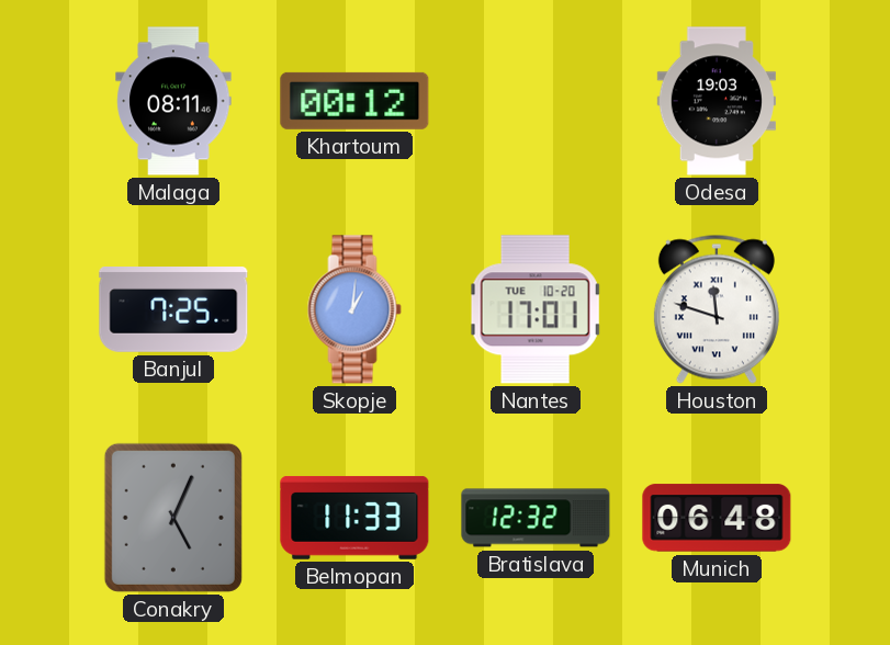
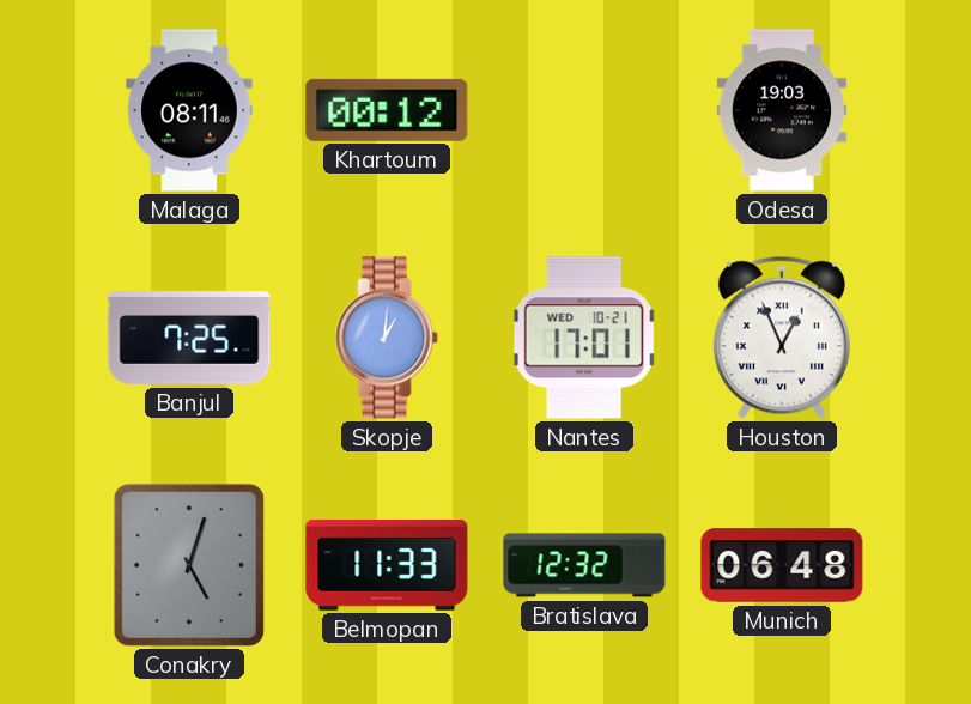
Nantes date: TUE 10-20 -> WED 10-21 (584, 338)
Houston: 11:48 -> 12:56 (782, 338)
Conakry: 5:04 -> 5:03 (189, 565)
